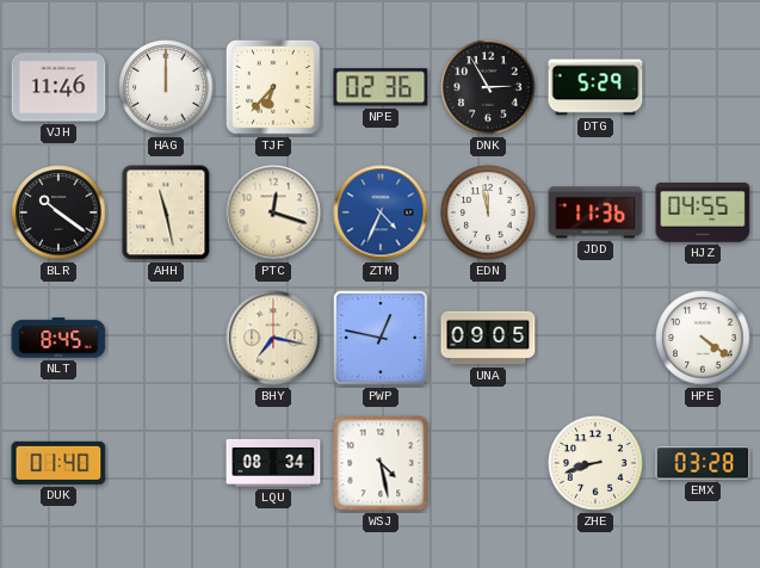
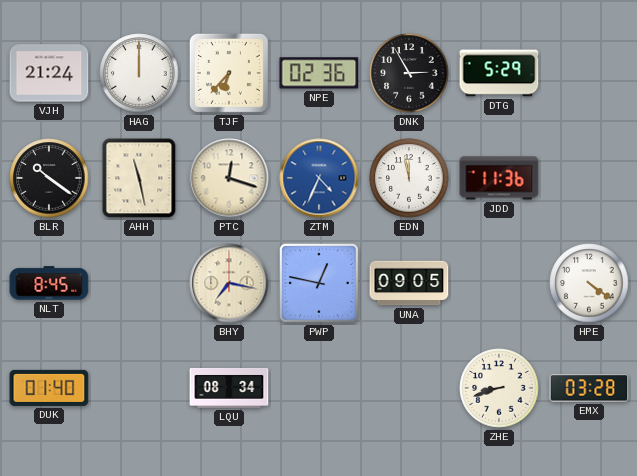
VJH: 11:46 -> 21:24 (49, 73)
HJZ: 04:55 -> none (703, 212)
WSJ: 4:28 -> none (381, 463)
